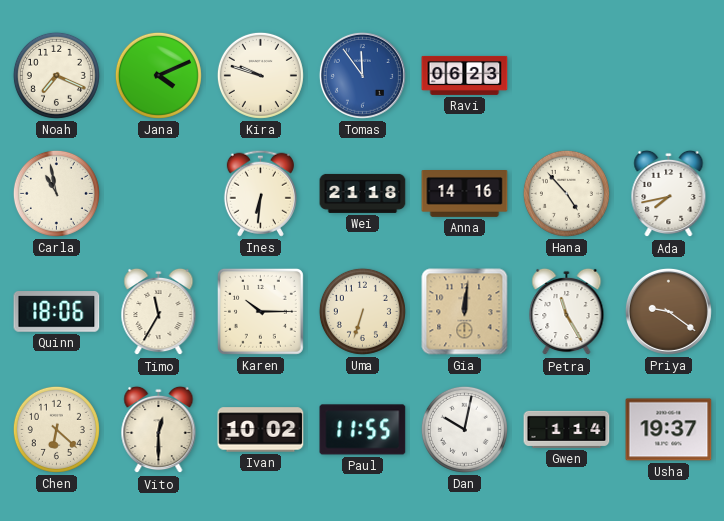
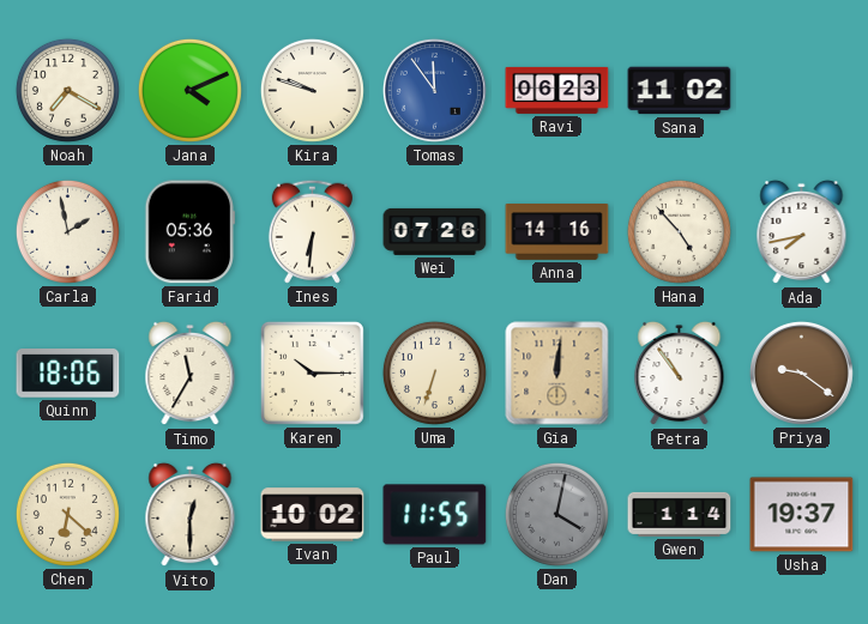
Noah: 7:19 -> 7:20 (67, 90)
Sana: none -> 11:02 (680, 91)
Carla: 10:58 -> 1:58 (67, 231)
Farid: none -> 05:36 (189, 232)
Wei: 21:18 -> 07:26 (435, 231)
Petra: 11:25 -> 10:54 (680, 374)
Dan: 10:02 -> 4:02 (556, 514)
Dan dial: white -> grey (556, 514)
